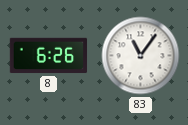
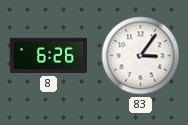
83: 11:06 -> 3:06 (141, 56)
